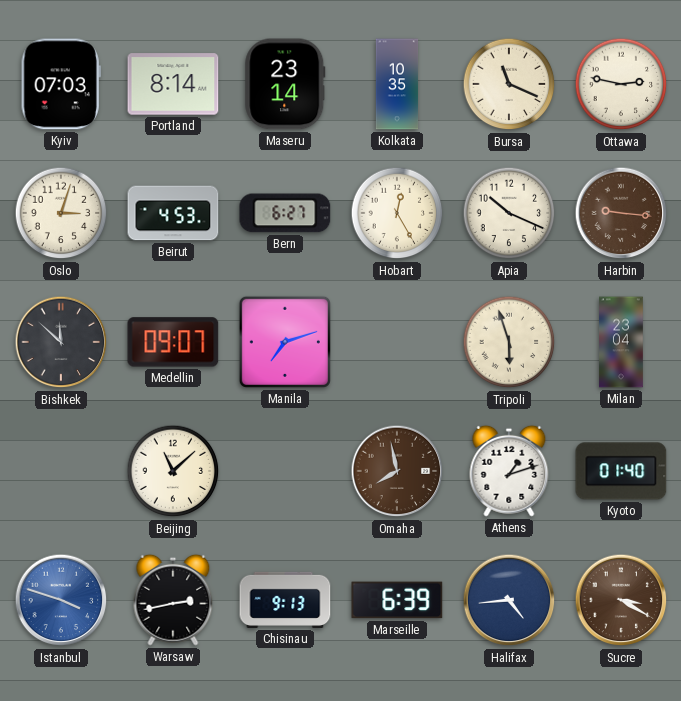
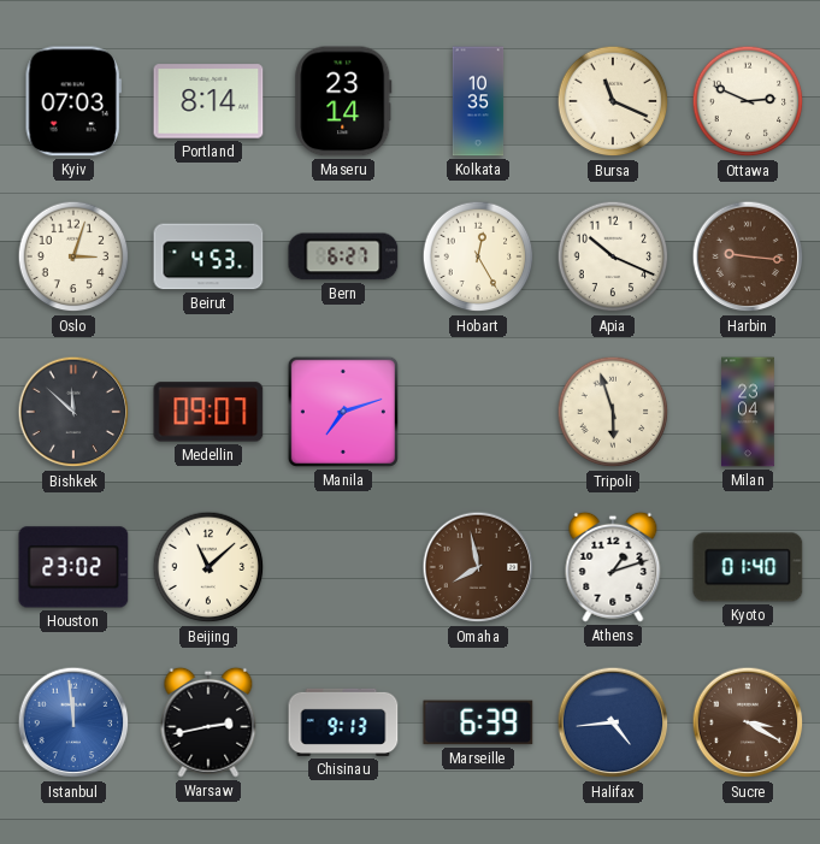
Ottawa: 2:47 -> 2:49 (748, 101)
Houston: none -> 23:02 (73, 567)
Istanbul: 3:48 -> 11:59 (73, 722)
